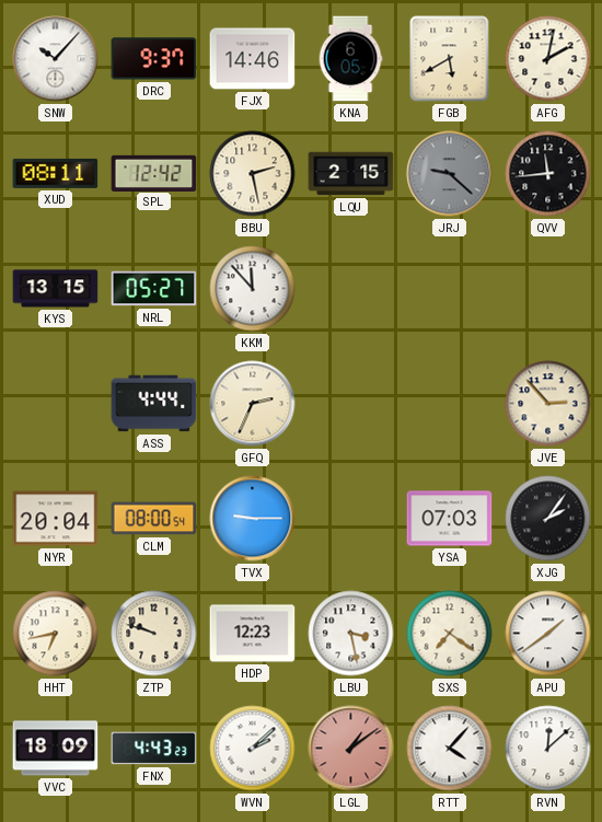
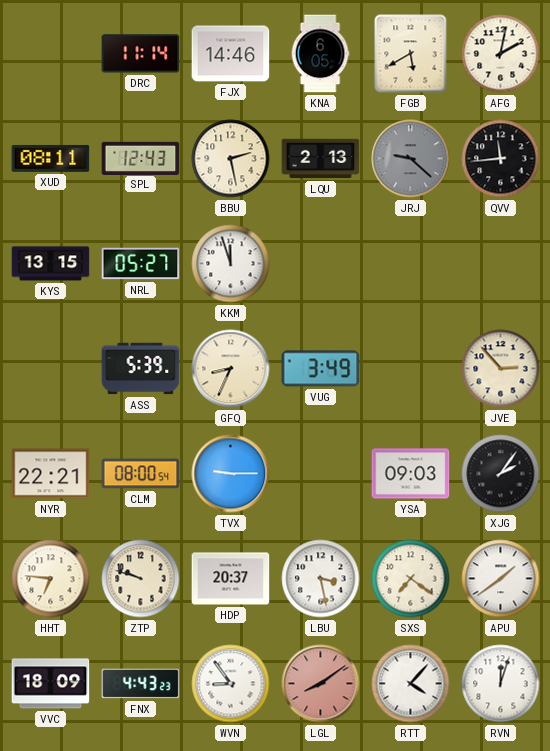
SNW: 10:07 -> none (56, 59)
DRC: 9:37 -> 11:14 (141, 54)
SPL: 12:42 -> 12:43 (141, 158)
LQU: 2:15 -> 2:13 (321, 159)
KKM: 11:53 -> 11:57 (231, 264)
ASS: 4:44 -> 5:39 (141, 369)
GFQ: 2:34 -> 8:34 (231, 369)
VUG: none -> 3:49 (321, 369)
NYR: 20:04 -> 22:21 (51, 474)
YSA: 07:03 -> 09:03 (411, 474)
HHT: 6:43 -> 6:46 (51, 579)
HDP: 12:23 -> 20:37 (231, 579)
WVN: 2:08 -> 8:54 (231, 684)
LGL: 1:09 -> 8:09 (321, 684)
RVN: 12:08 -> 12:03 (501, 684)
